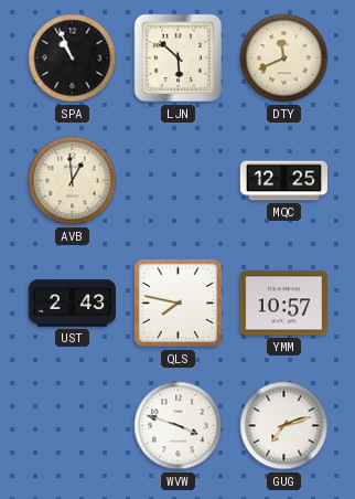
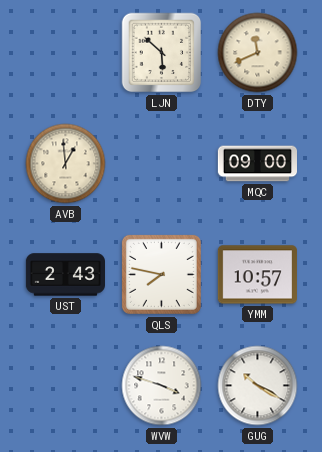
SPA: 10:56 -> none (73, 59)
MQC: 12:25 -> 09:00 (257, 164)
GUG: 7:12 -> 10:20 (258, 386)
